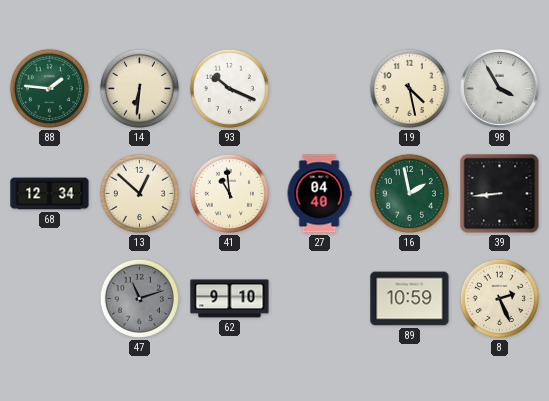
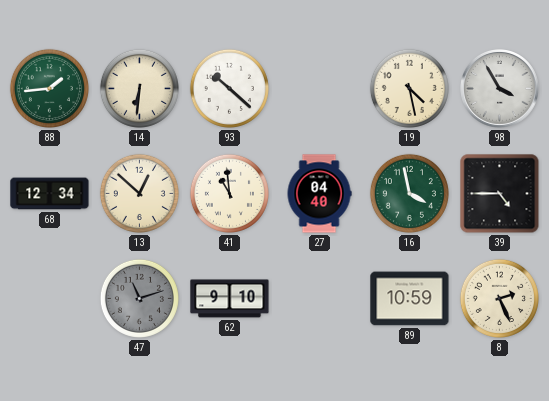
88: 1:46 -> 1:44 (49, 88)
93: 10:19 -> 10:22 (229, 88)
16: 1:58 -> 3:58 (409, 193)
39: 8:44 -> 4:45 (500, 194)
